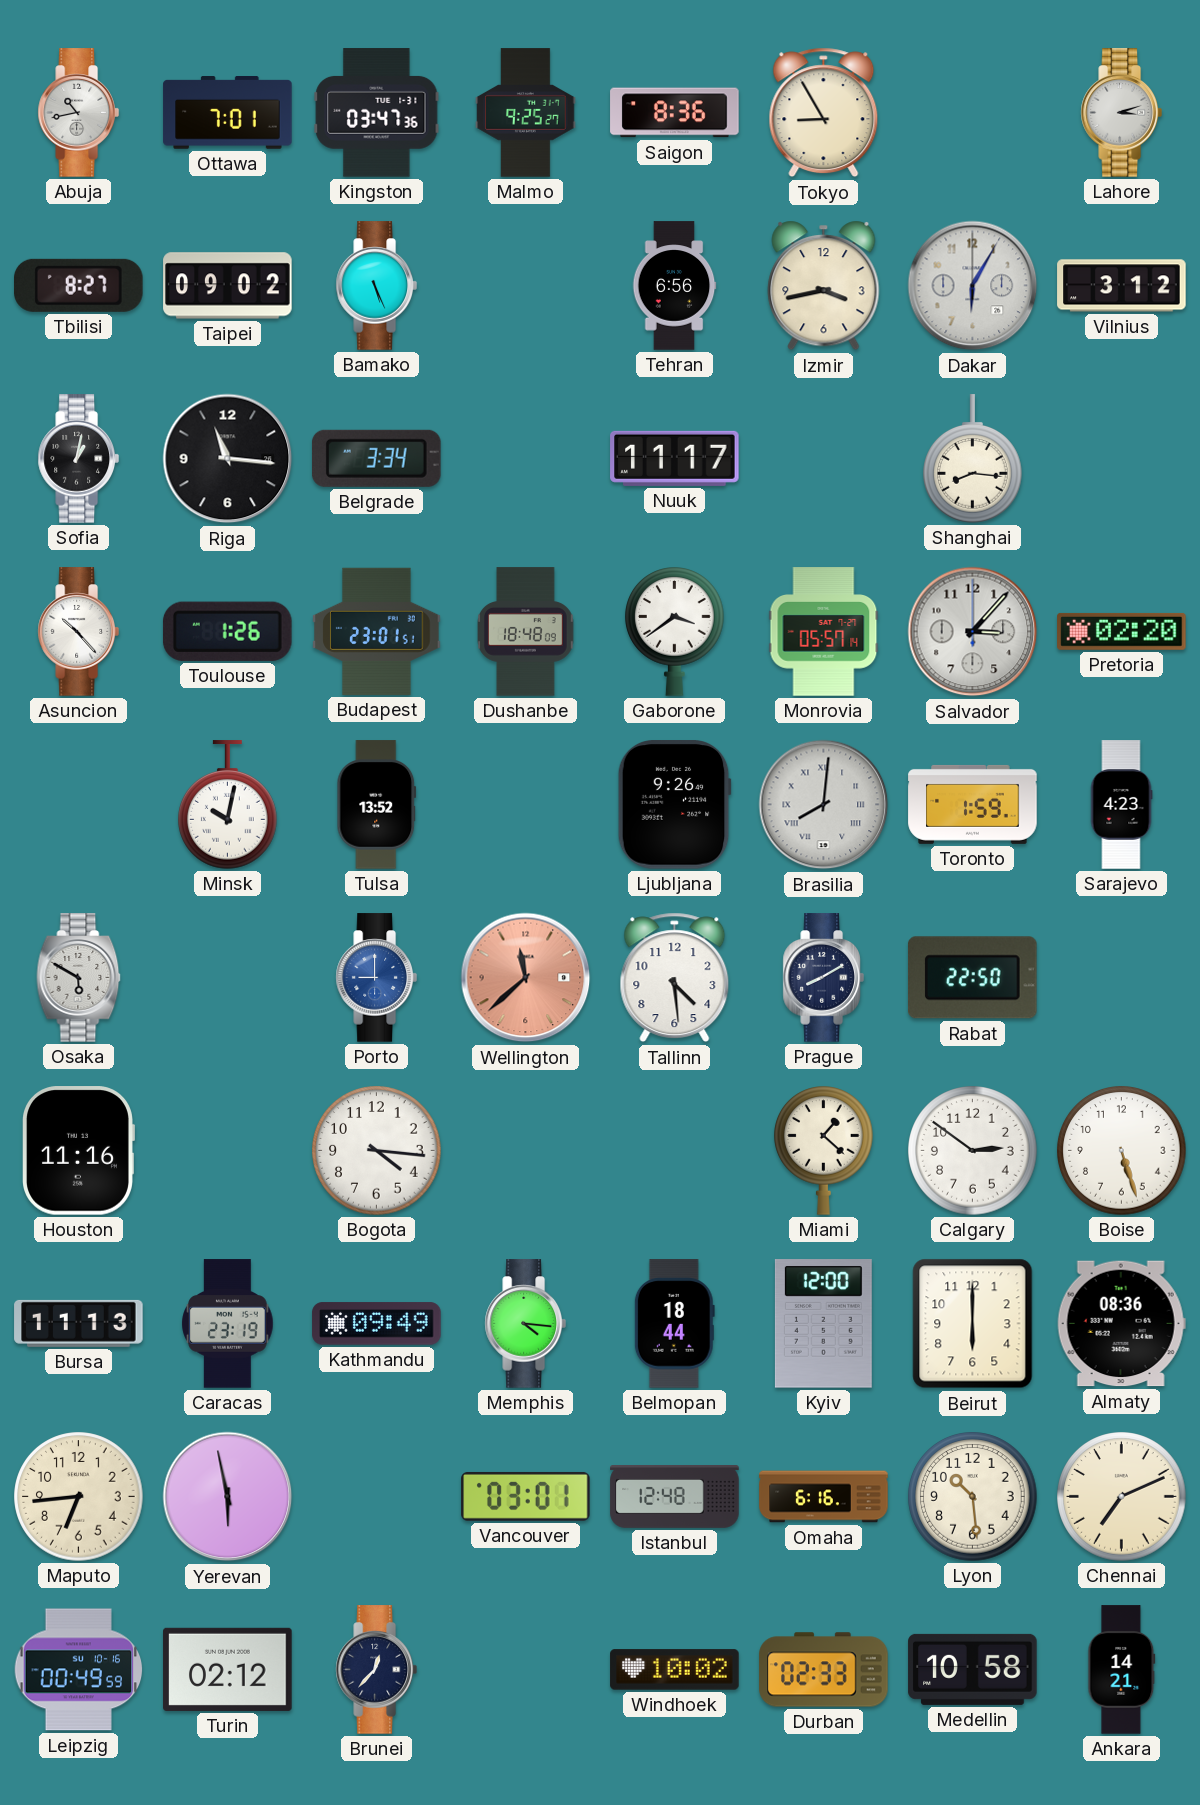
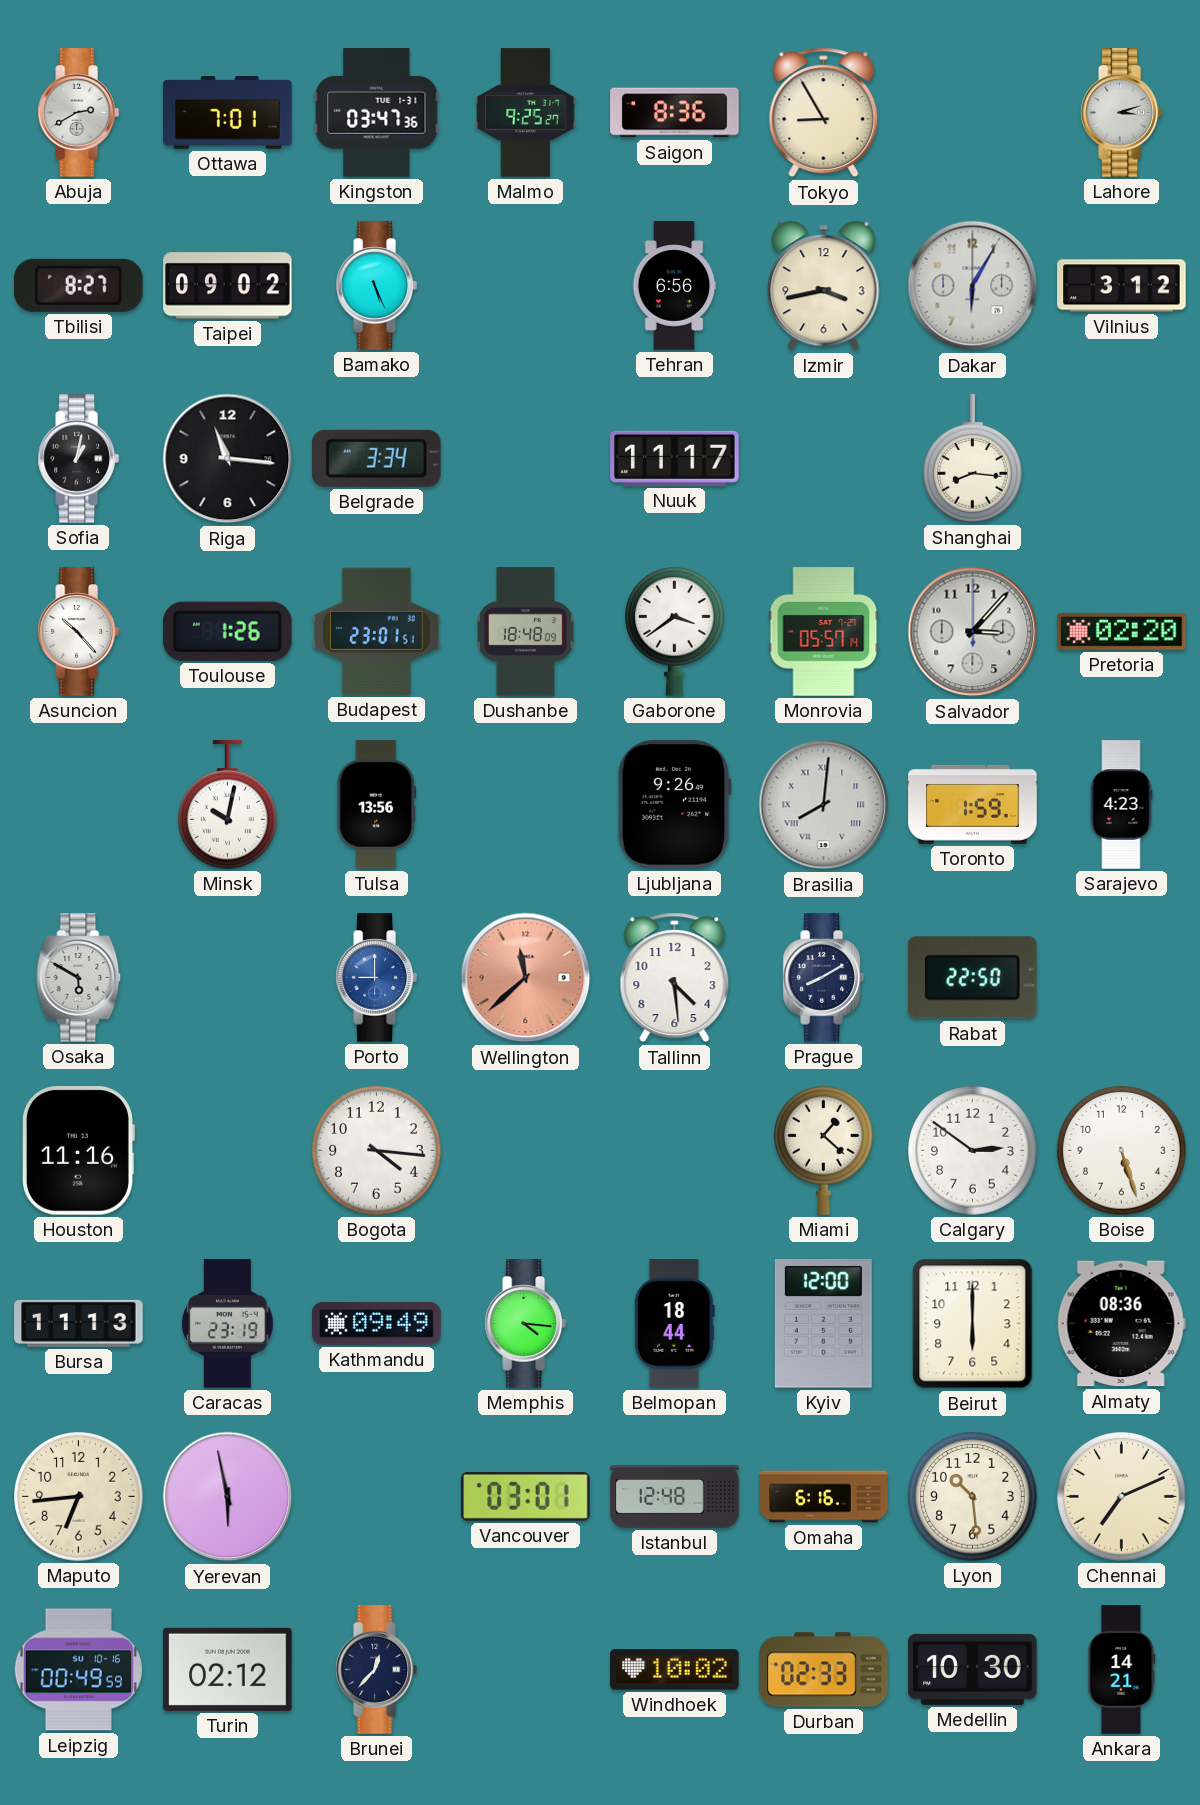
Abuja: 10:43 -> 2:40 (78, 113)
Tulsa: 13:52 -> 13:56 (377, 805)
Medellin: 10:58 -> 10:30 (973, 1669)
